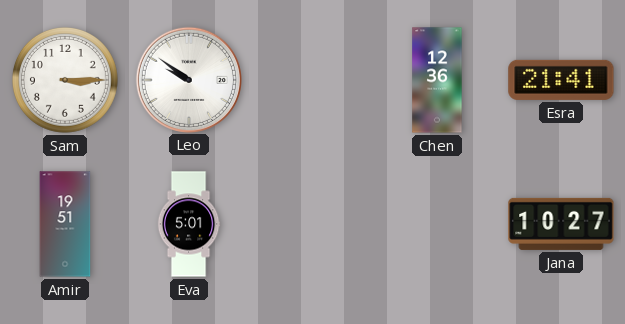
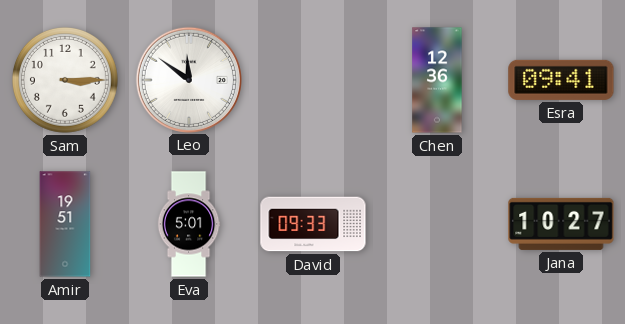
Leo: 9:51 -> 11:51 (188, 79)
Esra: 21:41 -> 09:41 (561, 80)
David: none -> 09:33 (313, 224)
